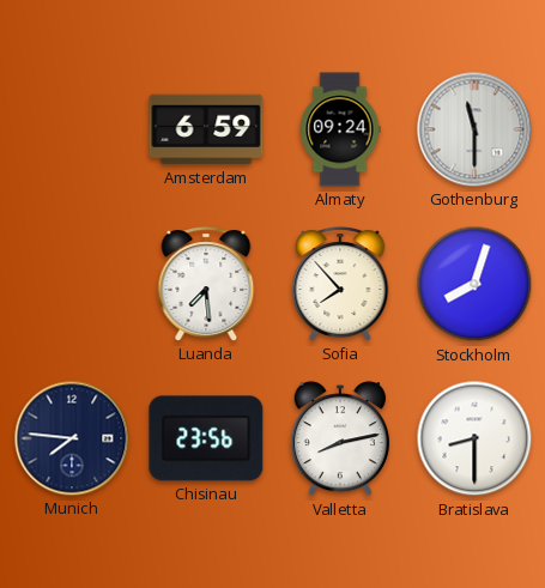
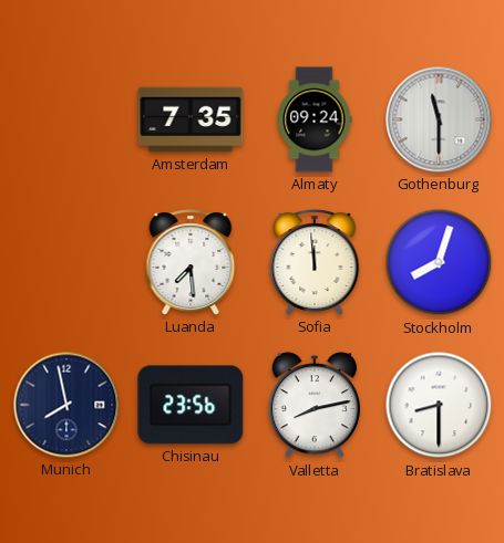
Amsterdam: 6:59 -> 7:35 (191, 119)
Sofia: 7:53 -> 11:59 (315, 262)
Munich: 7:46 -> 7:58 (66, 405)
